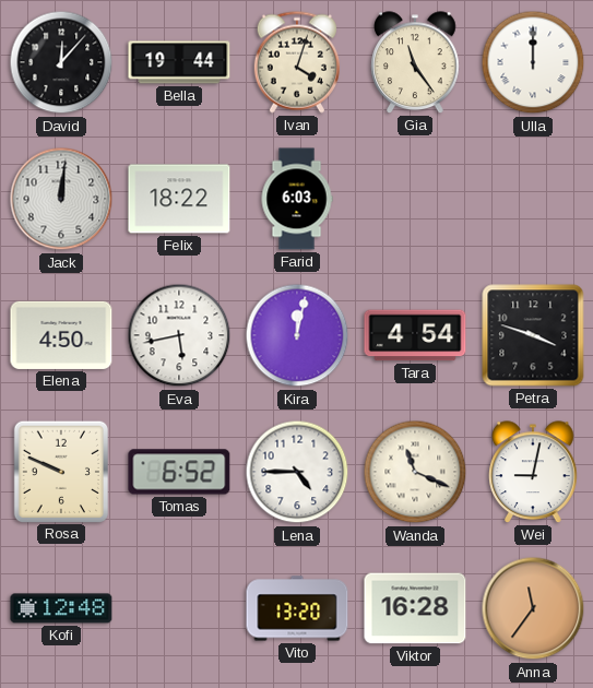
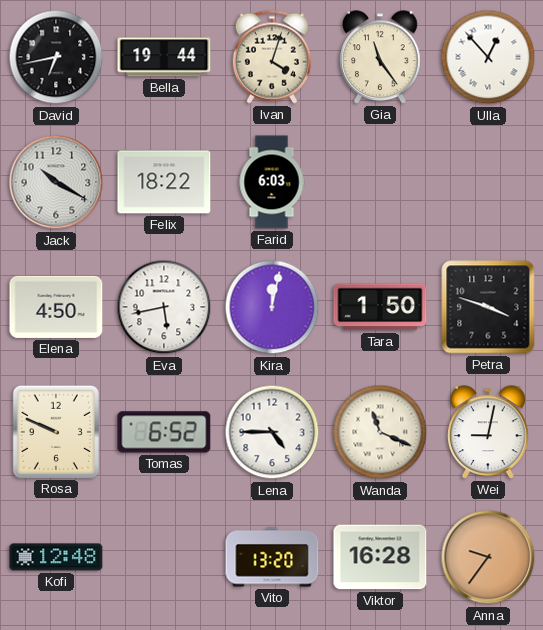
David: 12:07 -> 6:43 (56, 57)
Ulla: 12:00 -> 12:53 (488, 57)
Jack: 12:01 -> 10:20 (56, 182)
Tara: 4:54 -> 1:50 (380, 307)
Anna: 11:36 -> 9:36 (488, 557)
